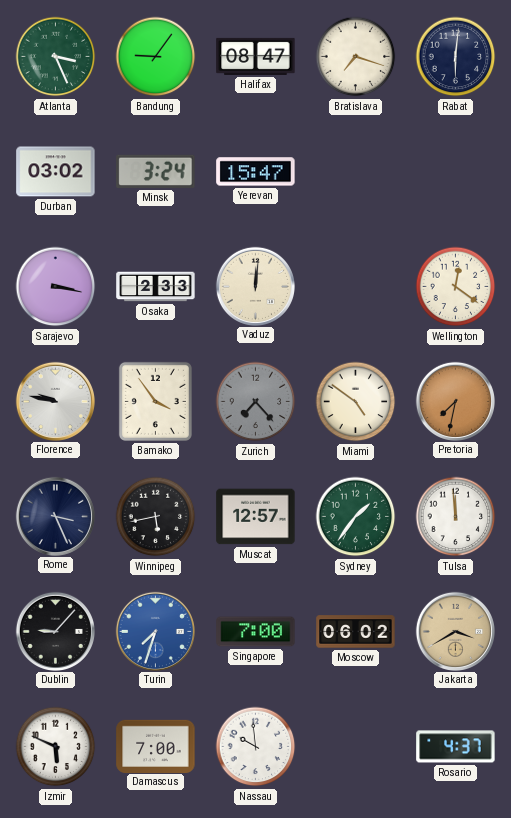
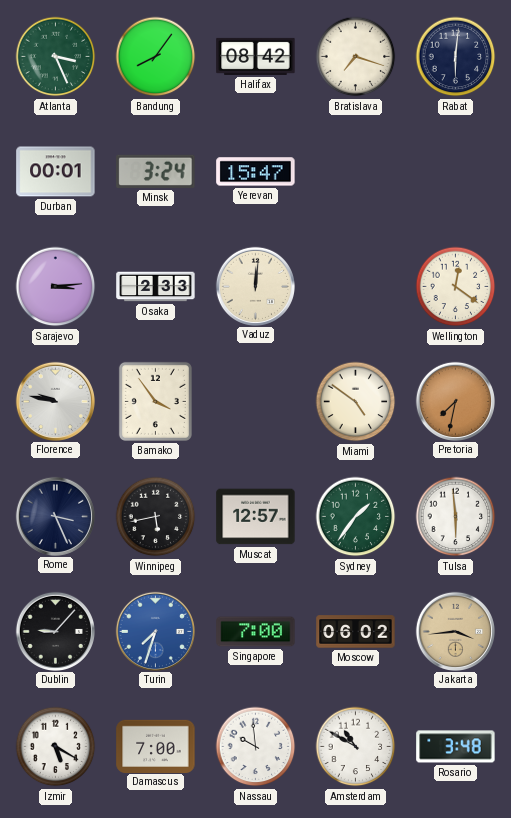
Bandung: 9:06 -> 8:06 (156, 57)
Halifax: 08:47 -> 08:42 (256, 56)
Durban: 03:02 -> 00:01 (56, 172)
Sarajevo: 3:17 -> 3:14 (56, 287)
Zurich: 7:23 -> none (256, 402)
Tulsa: 11:59 -> 5:59 (456, 517)
Jakarta: 3:40 -> 3:44 (455, 631)
Izmir: 5:49 -> 5:20 (56, 747)
Amsterdam: none -> 10:50 (356, 747)
Rosario: 4:37 -> 3:48 (456, 747)
